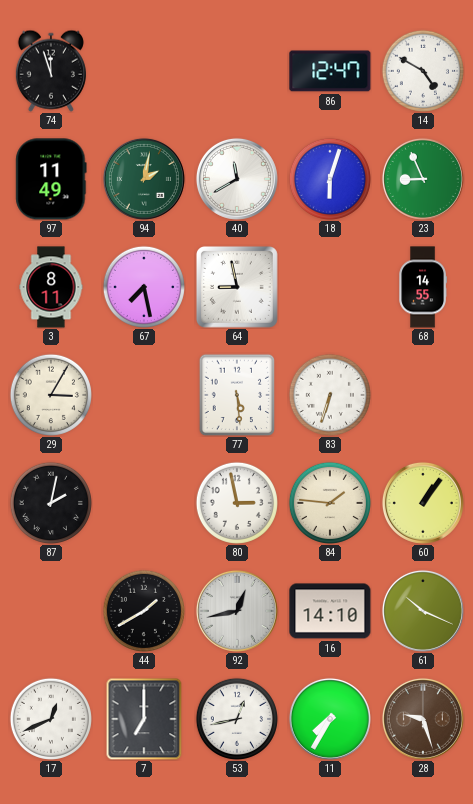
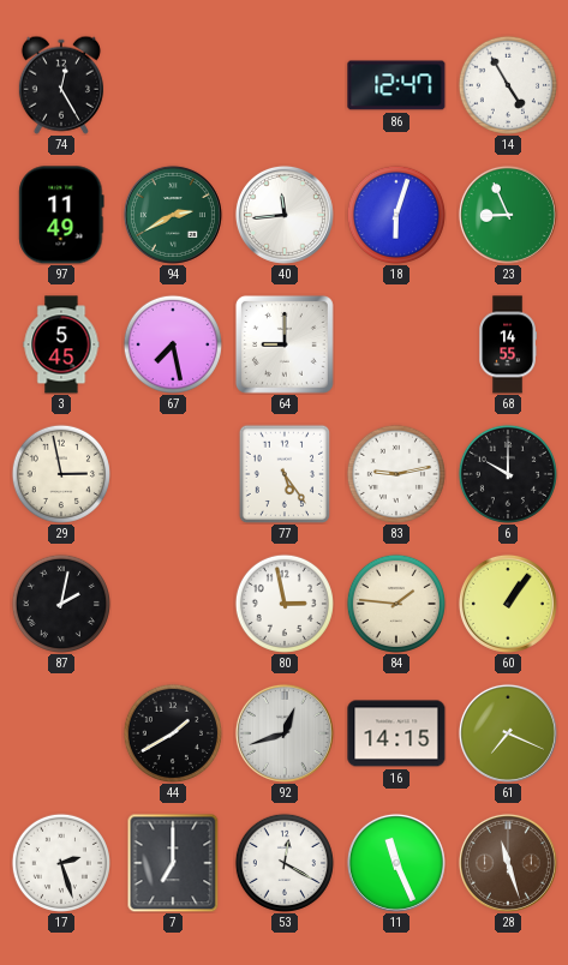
74: 11:57 -> 12:25 (61, 85)
14: 4:50 -> 4:55 (508, 85)
94: 2:02 -> 2:40 (173, 215)
40: 11:40 -> 11:44 (285, 215)
3: 8:11 -> 5:45 (61, 344)
64: 8:58 -> 9:00 (285, 344)
29: 3:05 -> 2:58 (61, 474)
77: 5:29 -> 5:24 (283, 473)
83: 6:33 -> 9:13 (396, 474)
6: none -> 10:00 (508, 474)
92: 12:43 -> 12:42 (285, 733)
16: 14:10 -> 14:15 (396, 733)
61: 10:19 -> 7:19 (508, 733)
17: 12:41 -> 2:27 (61, 863)
53: 12:43 -> 12:20 (285, 863)
11: 7:35 -> 11:26 (396, 863)
28: 9:27 -> 11:27 (508, 863)
